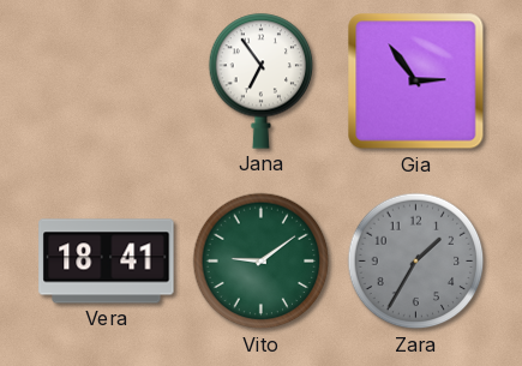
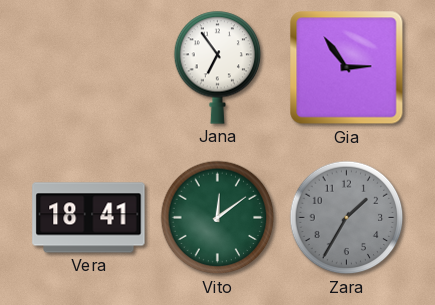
Vito: 9:09 -> 12:09 (218, 218)
